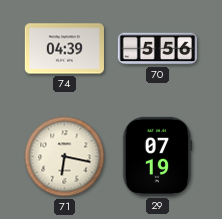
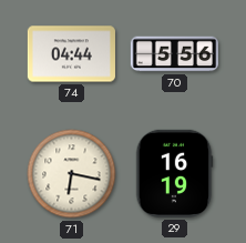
74: 04:39 -> 04:44 (71, 54)
29: 07:19 -> 16:19 (174, 173)
